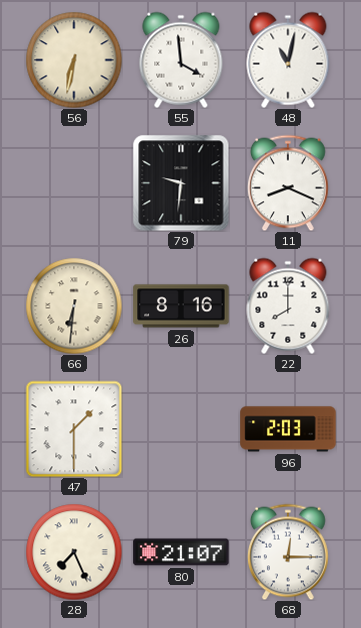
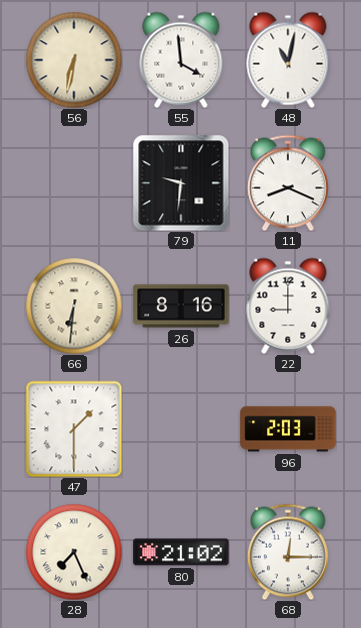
22: 8:00 -> 9:00 (288, 306)
80: 21:07 -> 21:02 (181, 552)
